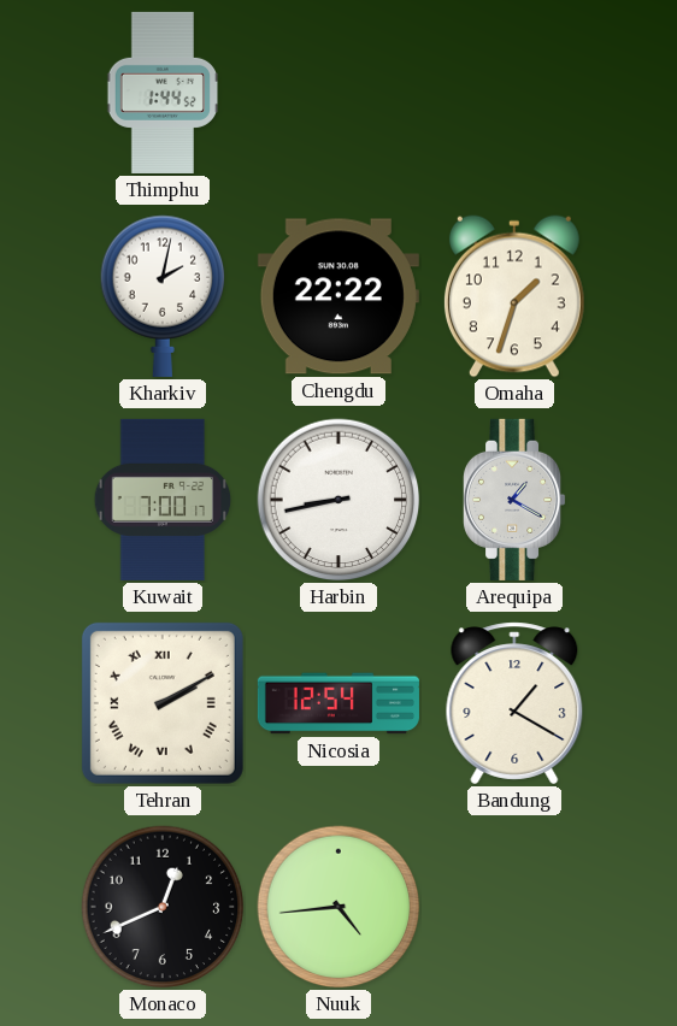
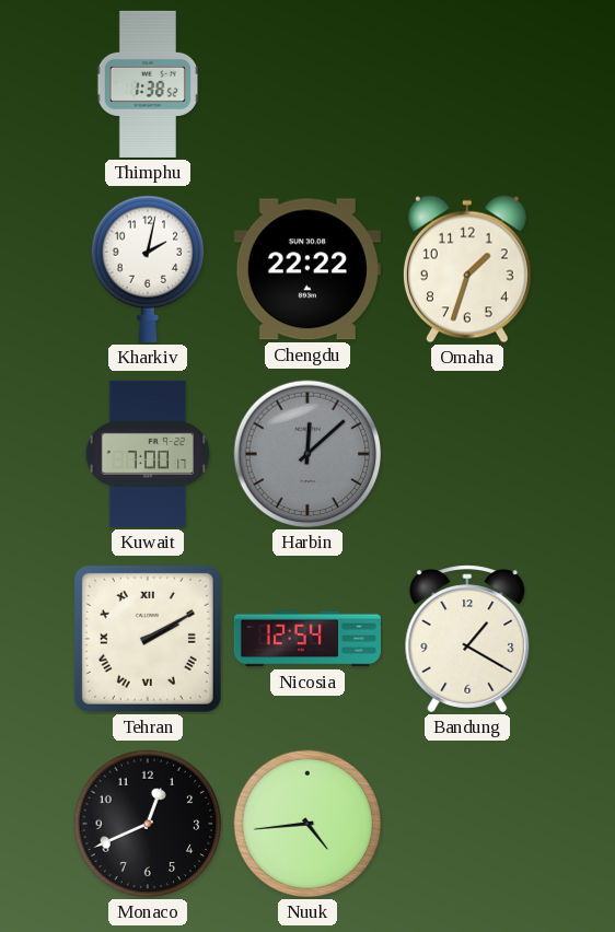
Thimphu: 1:44 -> 1:38 (147, 84)
Harbin: 8:43 -> 12:08 (307, 454)
Harbin dial: white -> grey (307, 454)
Arequipa: 1:20 -> none (516, 500)
